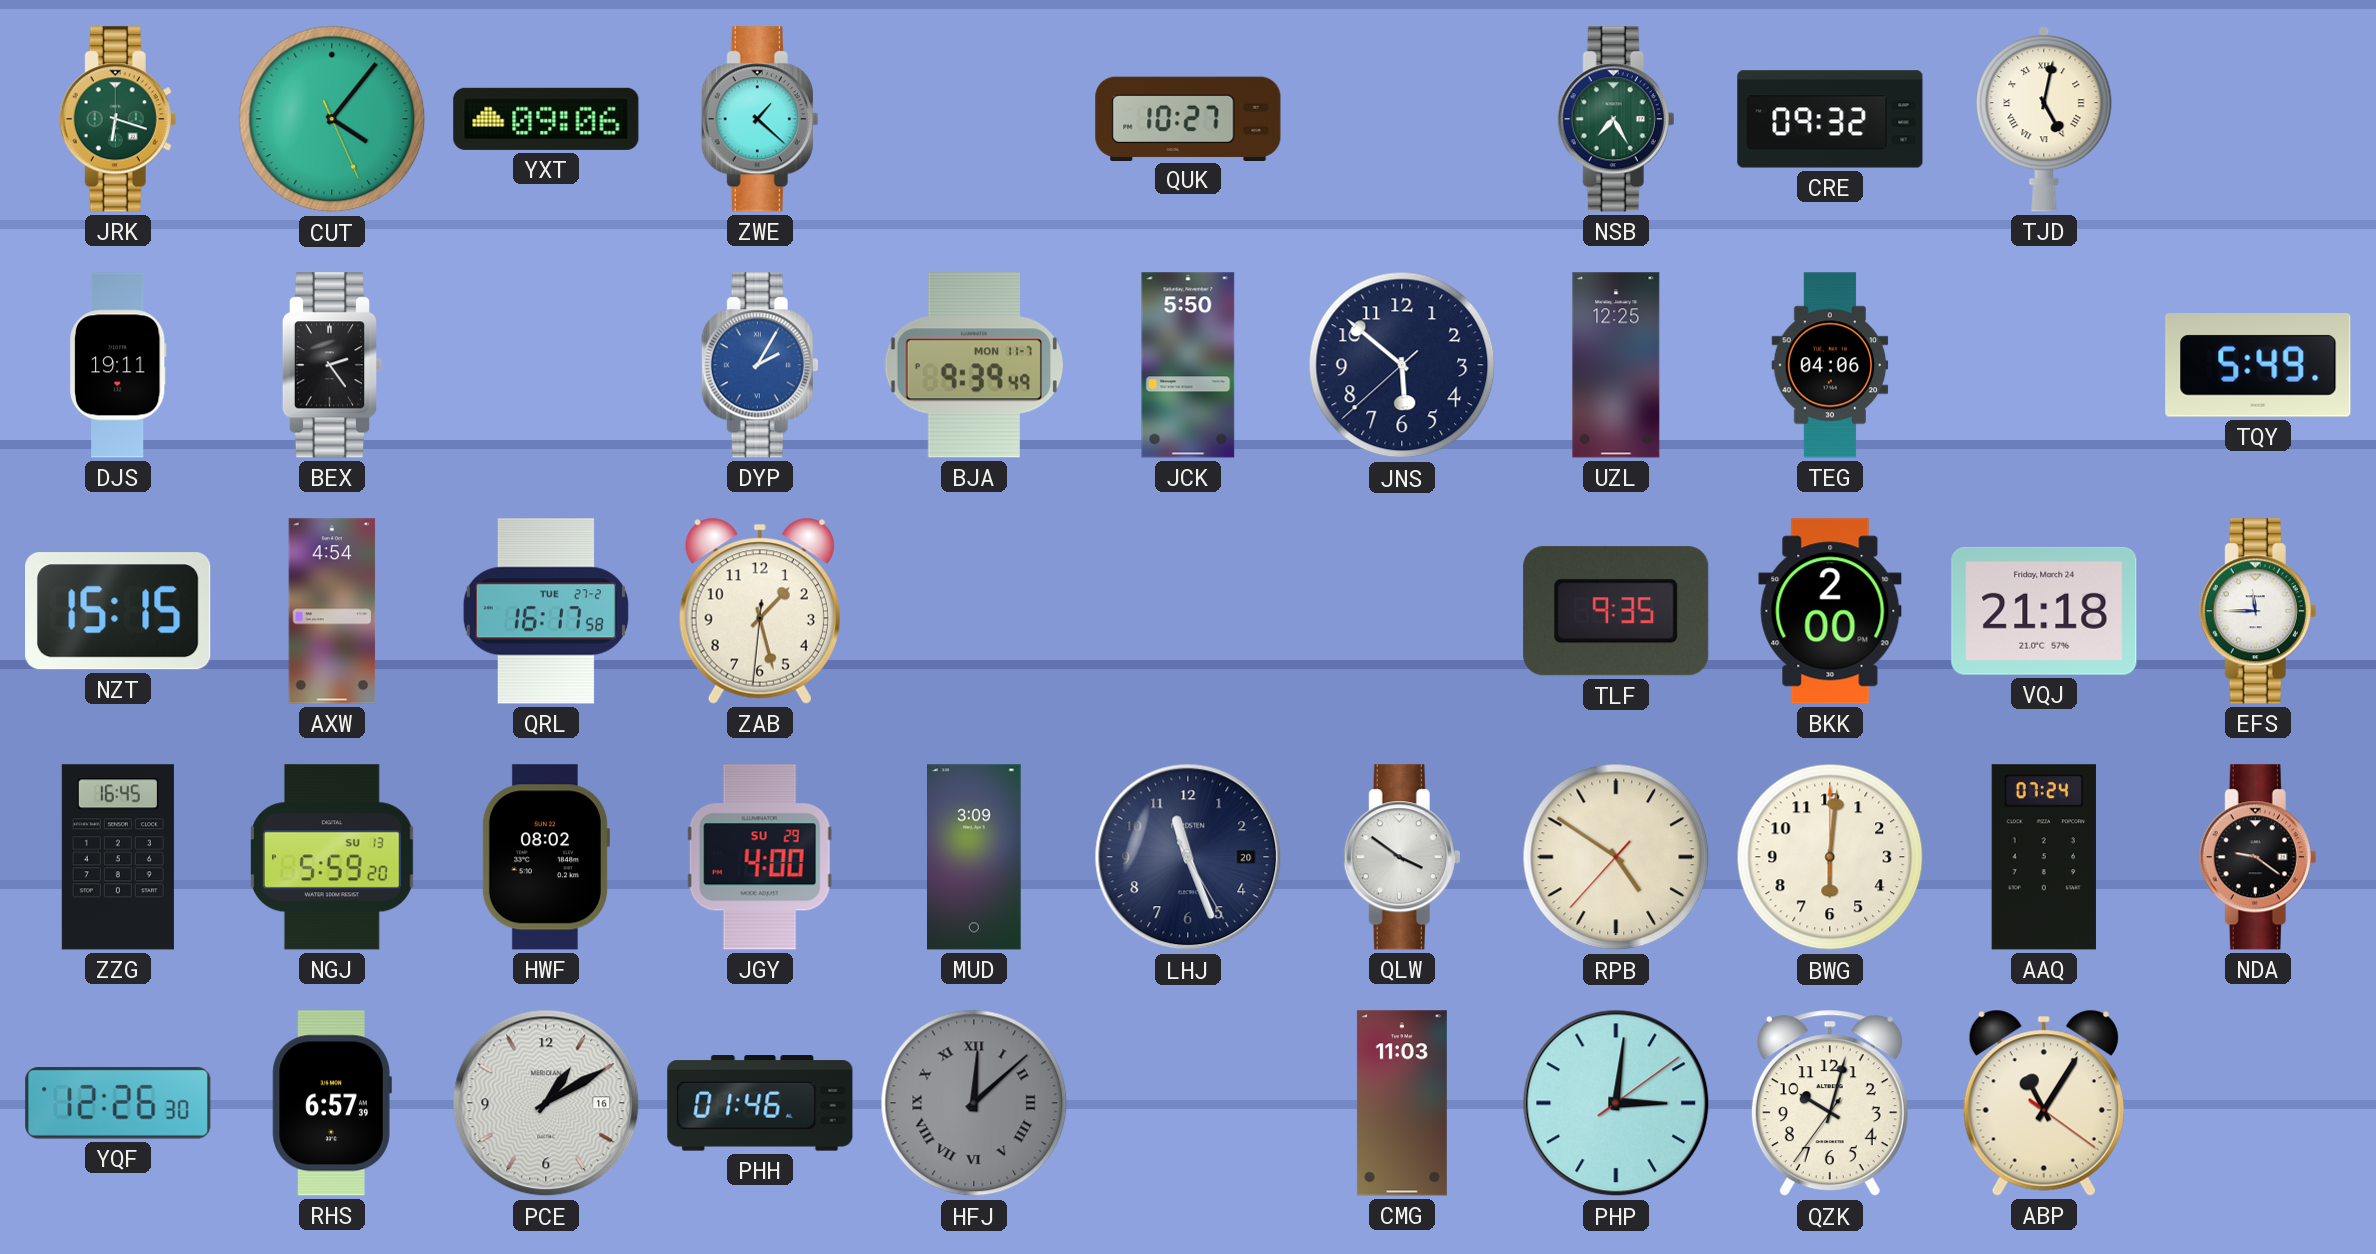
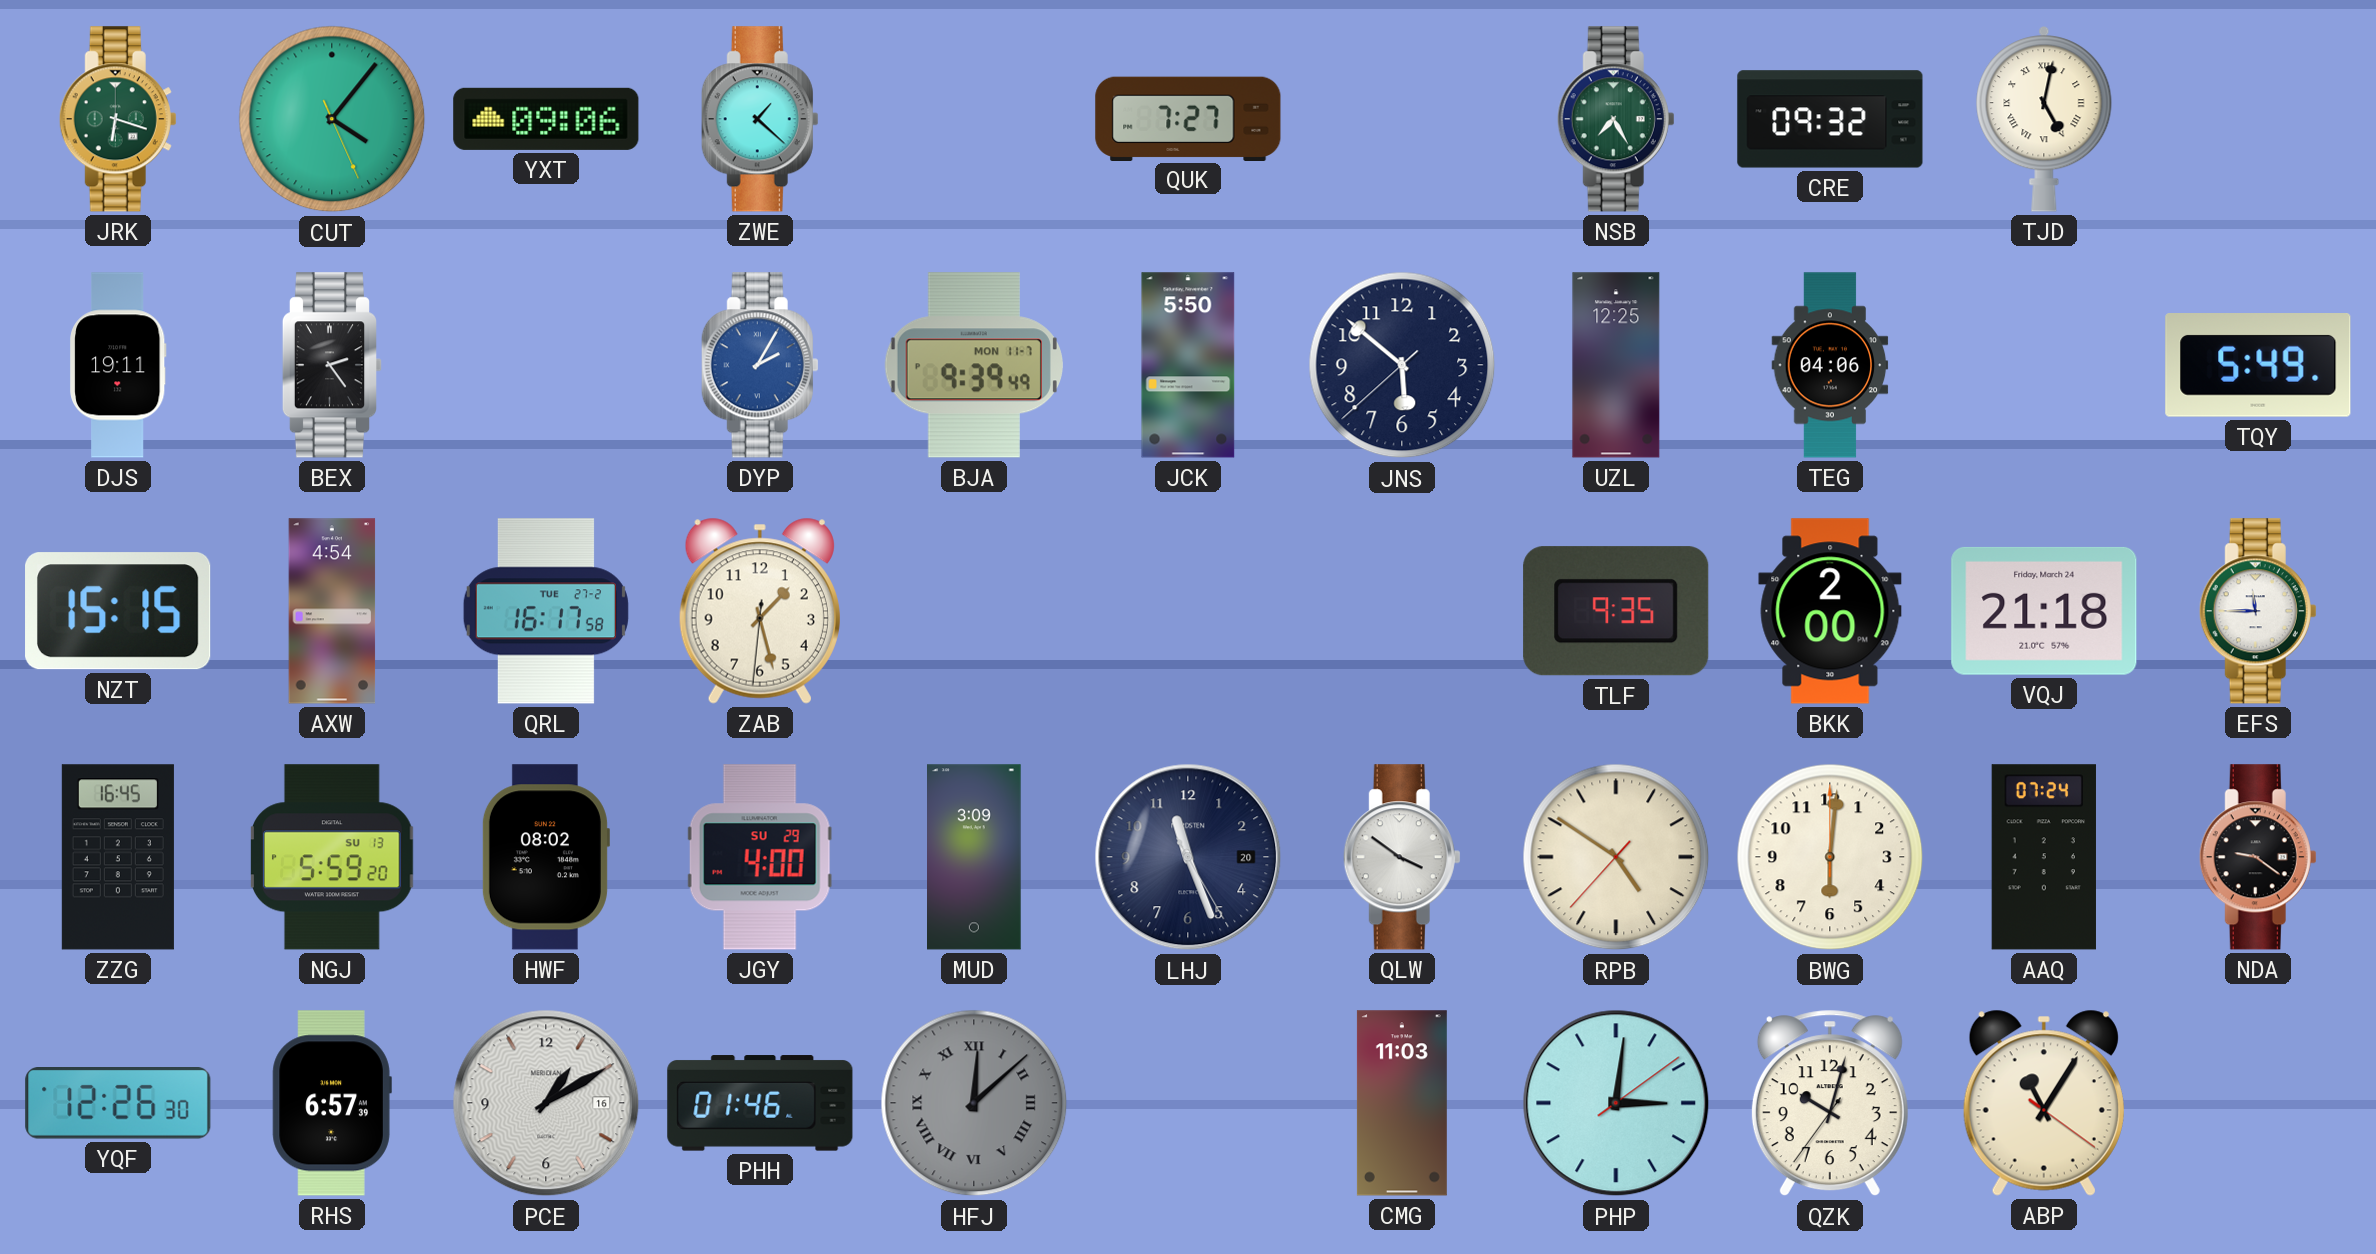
QUK: 10:27 -> 7:27 (1188, 118)
